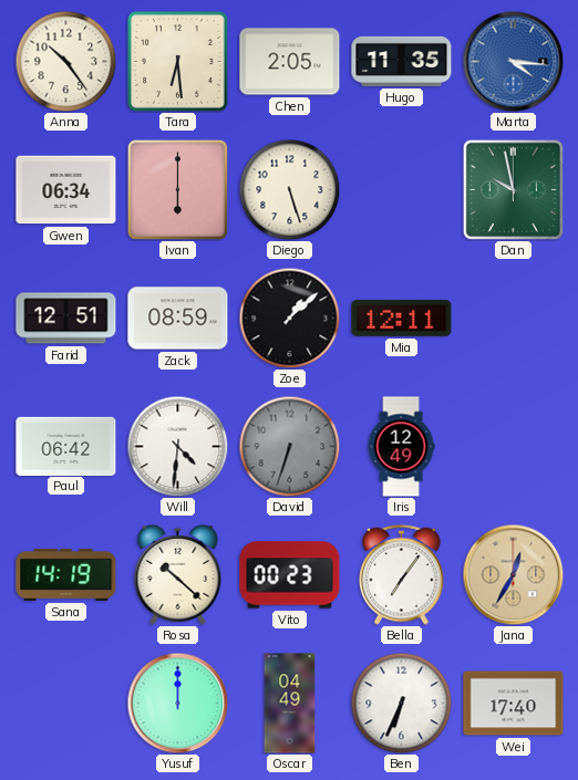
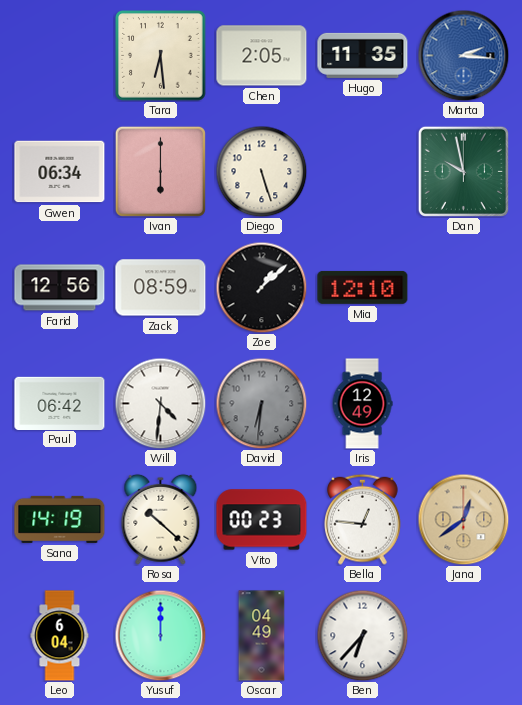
Anna: 10:24 -> none (65, 61)
Marta: 4:16 -> 2:16 (463, 55)
Farid: 12:51 -> 12:56 (60, 288)
Mia: 12:11 -> 12:10 (363, 287)
David: 6:33 -> 6:31 (261, 403)
Bella: 7:06 -> 12:46 (363, 519)
Jana: 12:35 -> 12:39 (463, 519)
Leo: none -> 6:04 (60, 636)
Ben: 6:34 -> 6:37 (362, 635)
Wei: 17:40 -> none (514, 704)
